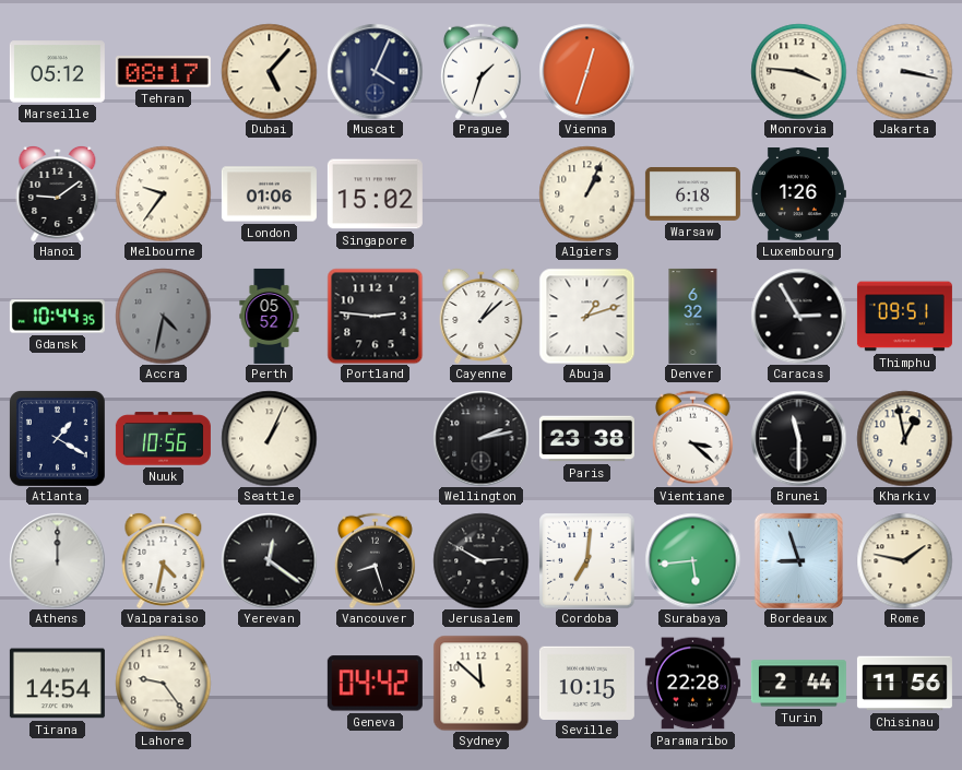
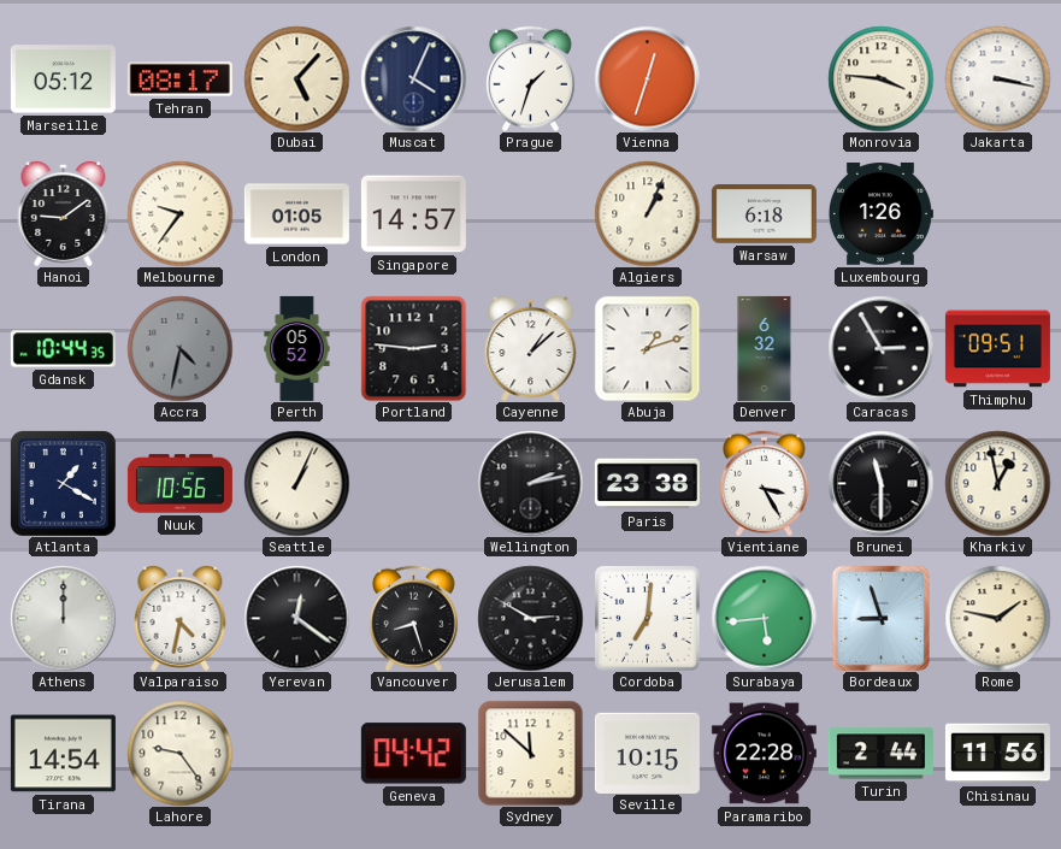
London: 01:06 -> 01:05 (296, 214)
Singapore: 15:02 -> 14:57 (413, 214)
Vientiane: 3:22 -> 3:25 (764, 483)
